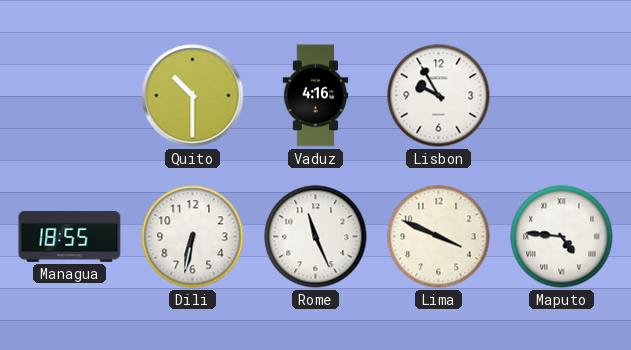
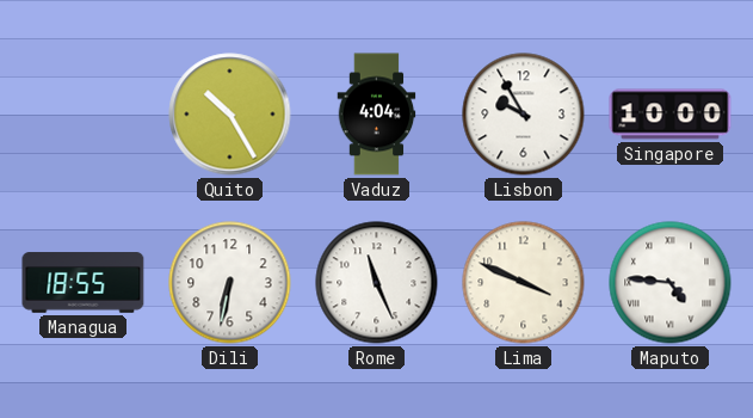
Quito: 10:30 -> 10:25 (230, 115)
Vaduz: 4:16 -> 4:04 (377, 115)
Singapore: none -> 10:00 (671, 115)
